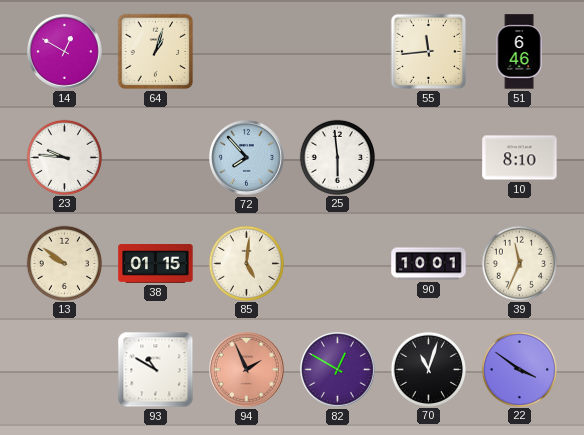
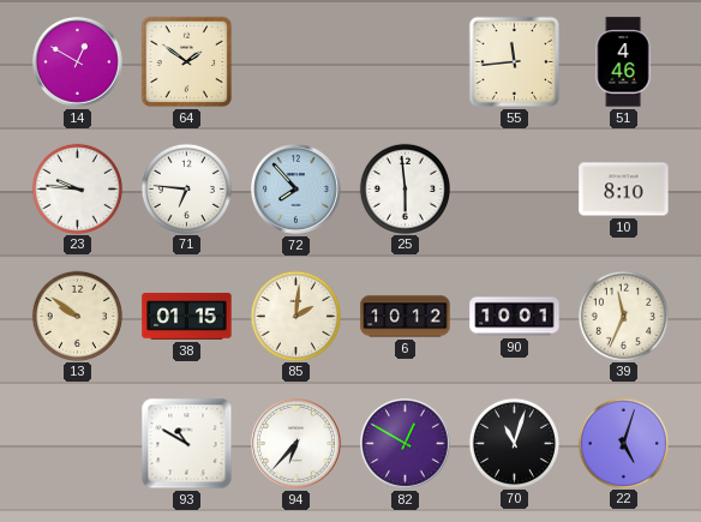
64: 1:03 -> 1:51 (187, 62)
51: 6:46 -> 4:46 (623, 62)
71: none -> 6:46 (186, 188)
85: 5:01 -> 2:01 (295, 316)
6: none -> 10:12 (406, 317)
94: 1:56 -> 6:37 (296, 444)
94 dial: salmon -> white (296, 444)
22: 3:51 -> 5:03 (623, 443)
